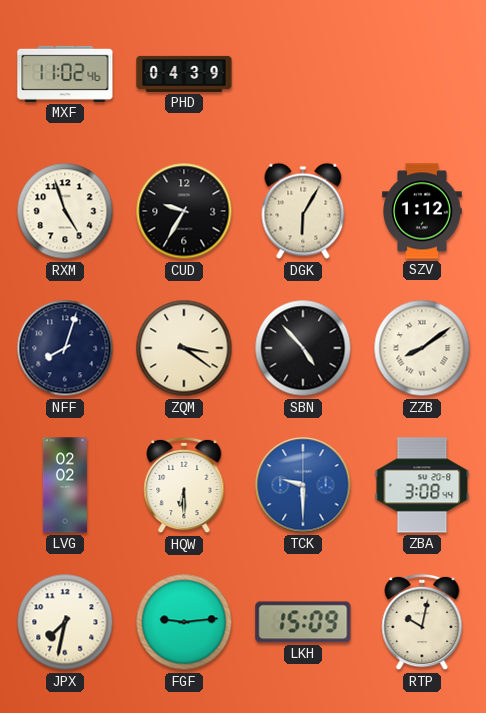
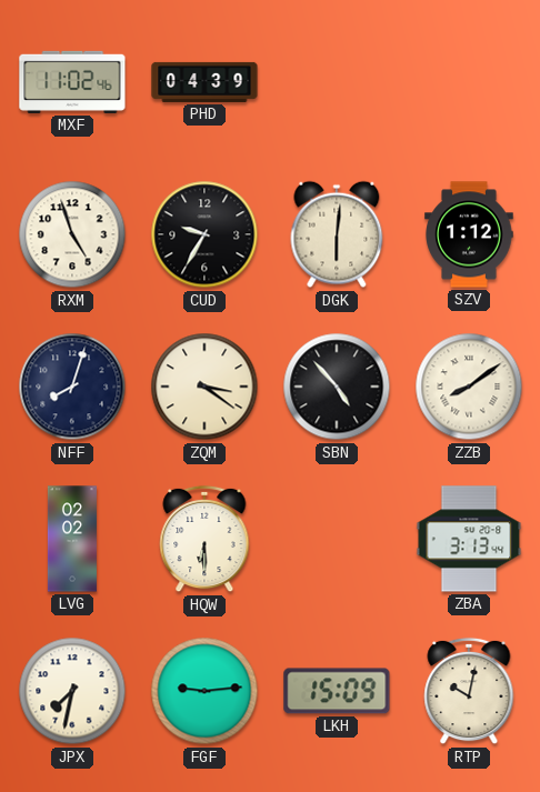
DGK: 6:05 -> 6:01 (337, 234)
TCK: 9:30 -> none (303, 485)
ZBA: 3:08 -> 3:13 (469, 539)
